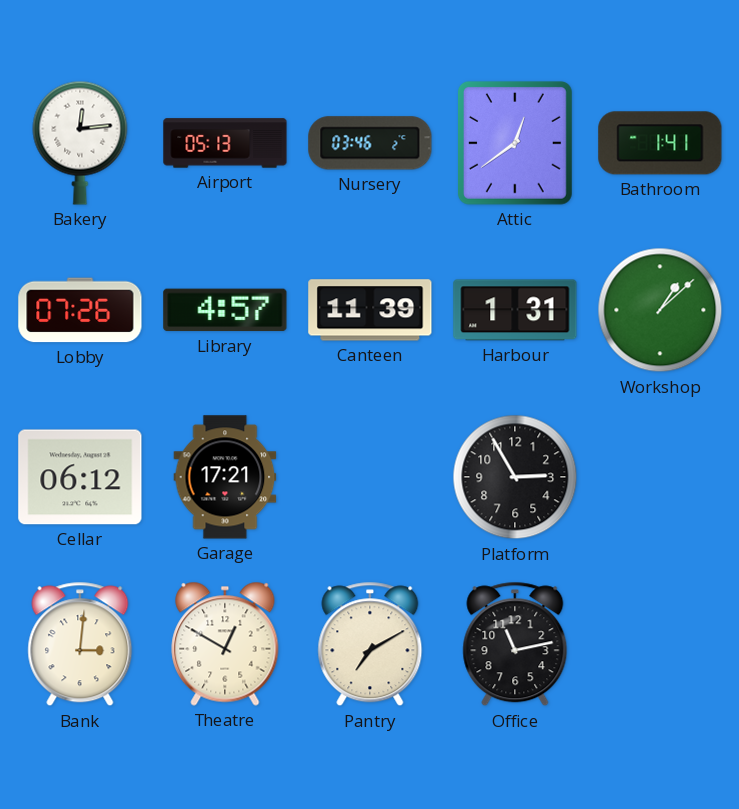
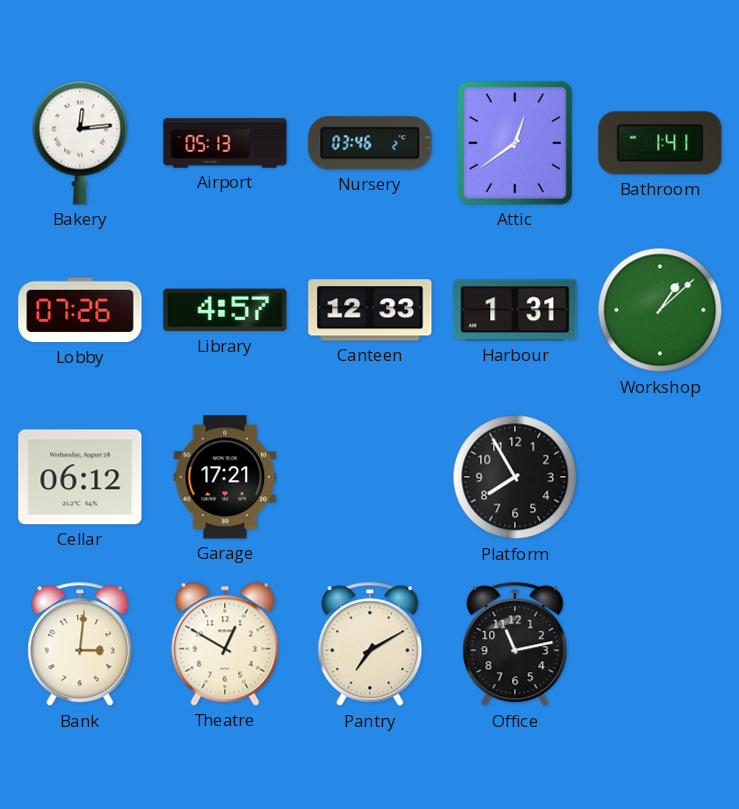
Canteen: 11:39 -> 12:33 (370, 310)
Platform: 2:55 -> 7:55 (515, 477)
